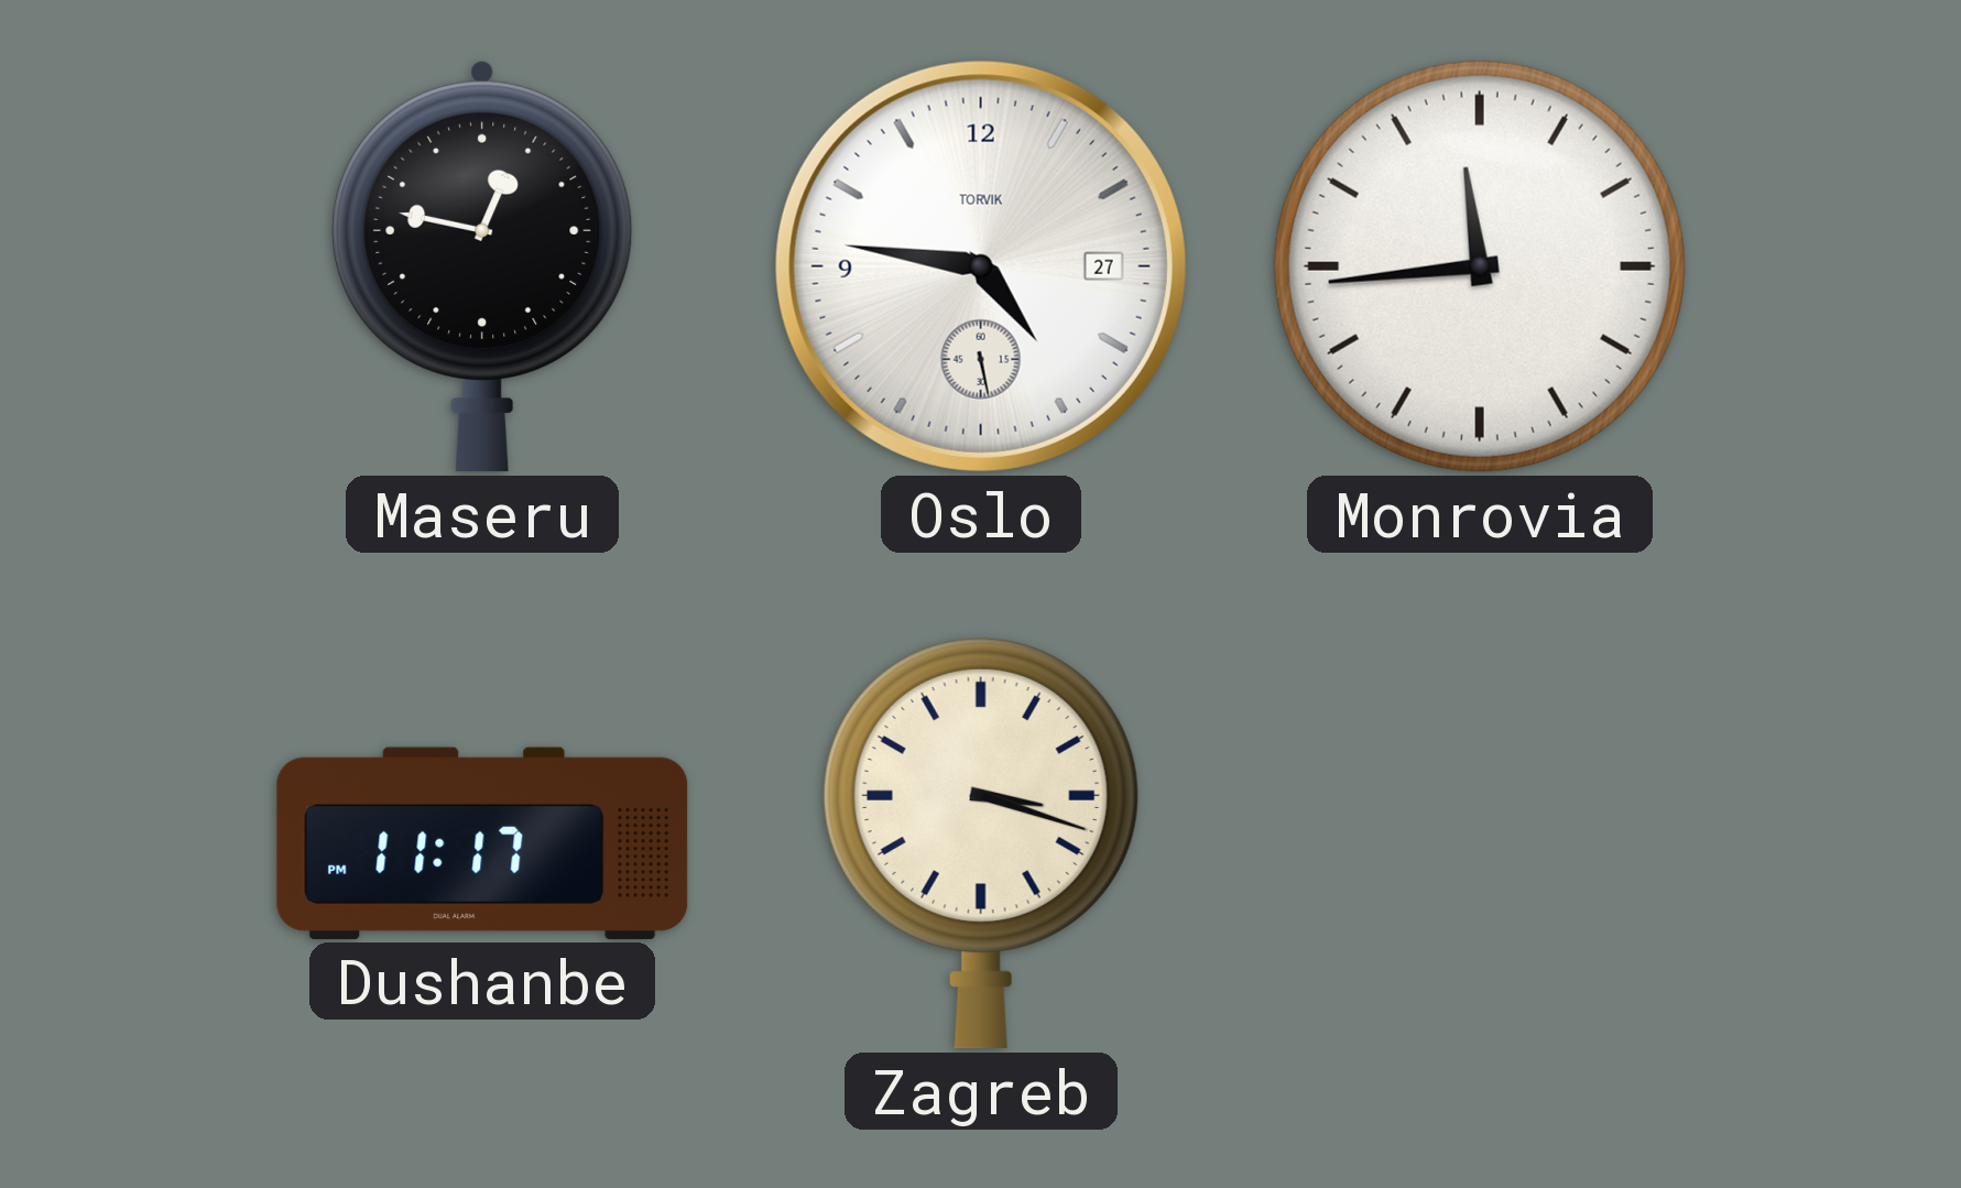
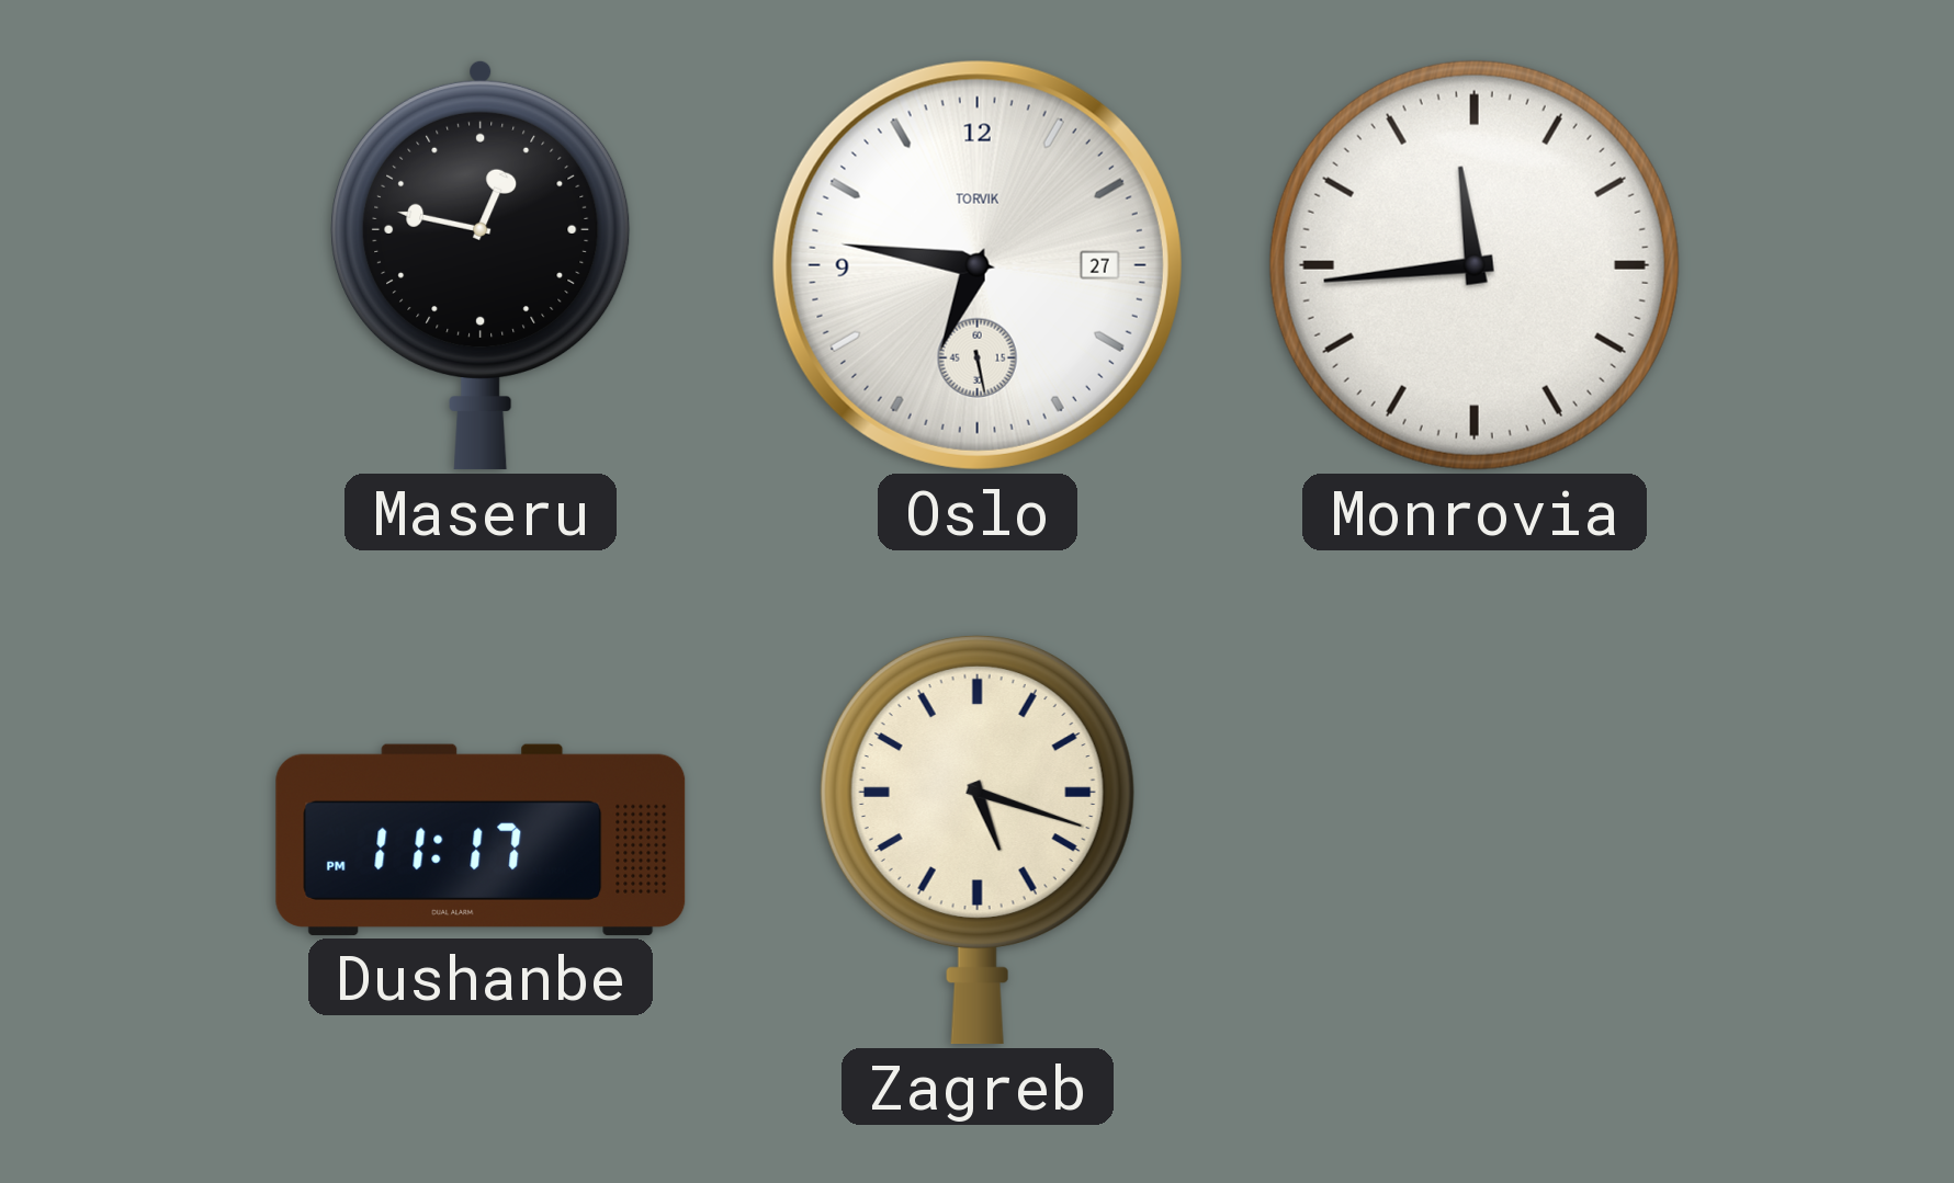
Oslo: 4:46 -> 6:46 (978, 265)
Zagreb: 3:18 -> 5:18 (978, 841)
